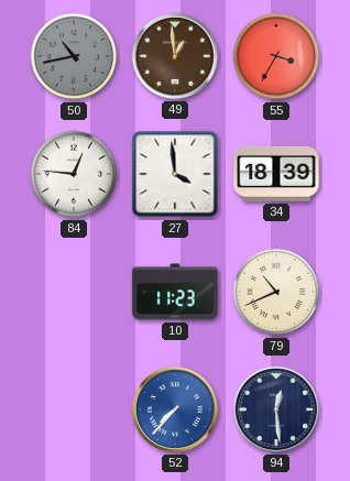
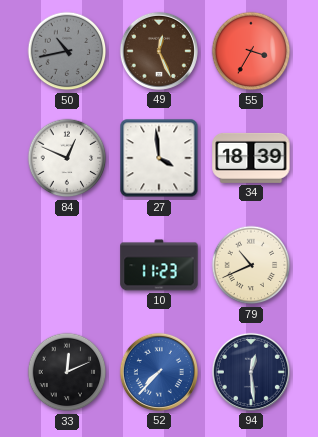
49: 12:59 -> 12:26 (159, 51)
84: 12:46 -> 12:49 (67, 158)
33: none -> 12:11 (67, 372)
